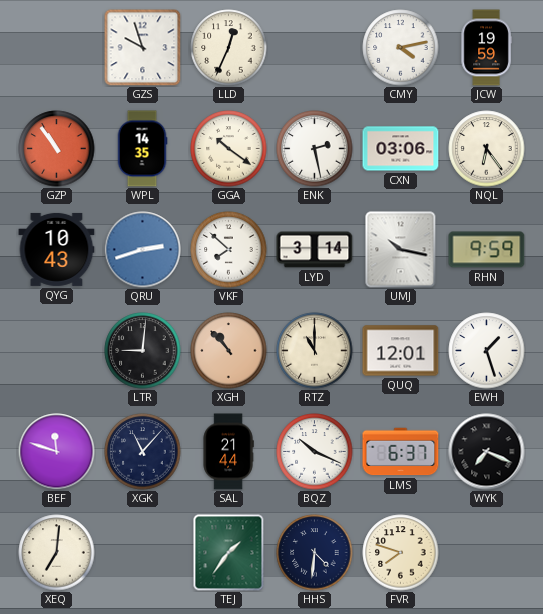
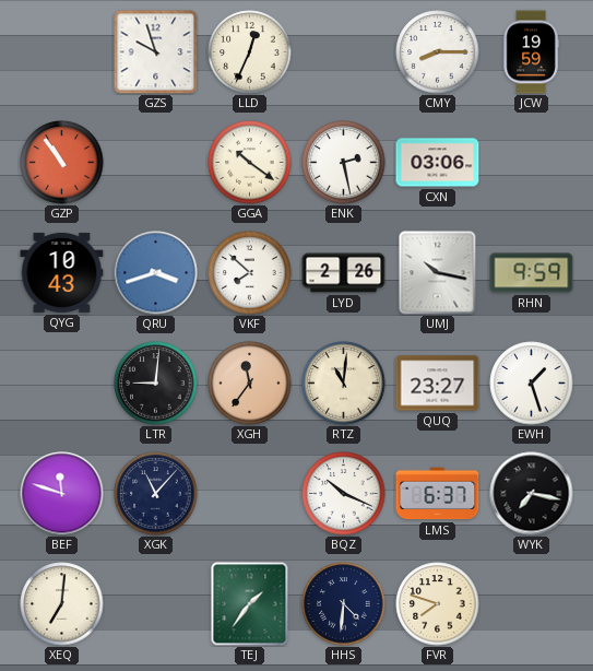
CMY: 4:13 -> 8:15 (438, 52)
WPL: 14:35 -> none (142, 149)
NQL: 6:24 -> none (487, 149)
QRU: 2:42 -> 3:42 (156, 273)
LYD: 3:14 -> 2:26 (344, 273)
XGH: 10:53 -> 11:36 (250, 384)
RTZ: 11:00 -> 11:01 (344, 384)
QUQ: 12:01 -> 23:27 (438, 384)
SAL: 21:44 -> none (228, 452)
WYK: 7:19 -> 7:17 (532, 494)
